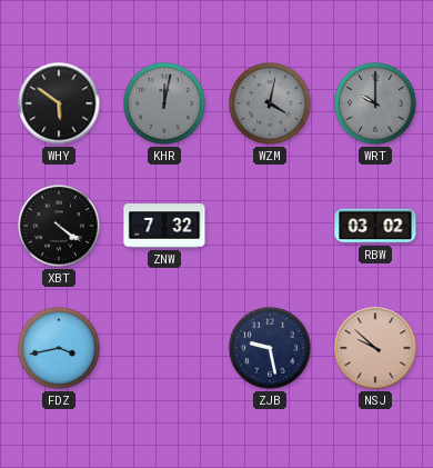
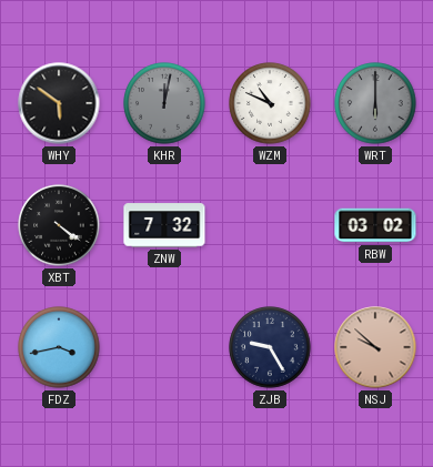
WZM: 4:02 -> 10:49 (270, 103)
WZM dial: grey -> white (270, 103)
WRT: 10:00 -> 6:00 (375, 103)
ZJB: 9:28 -> 9:25 (270, 347)
